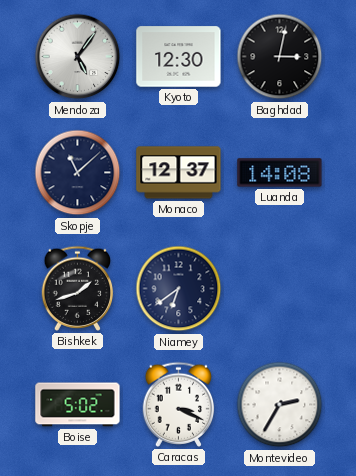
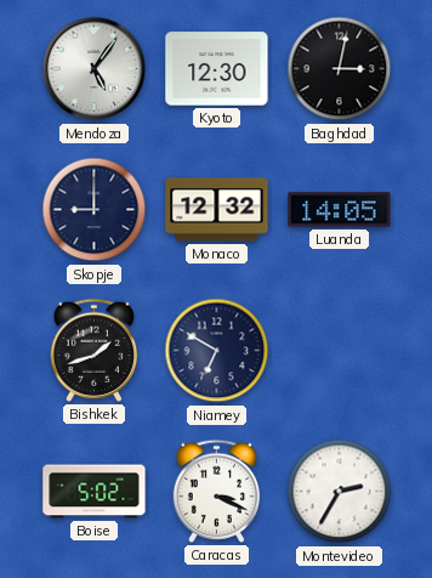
Skopje: 11:08 -> 9:00 (95, 210)
Monaco: 12:37 -> 12:32 (217, 210)
Luanda: 14:08 -> 14:05 (340, 210)
Niamey: 6:39 -> 6:50 (217, 351)
